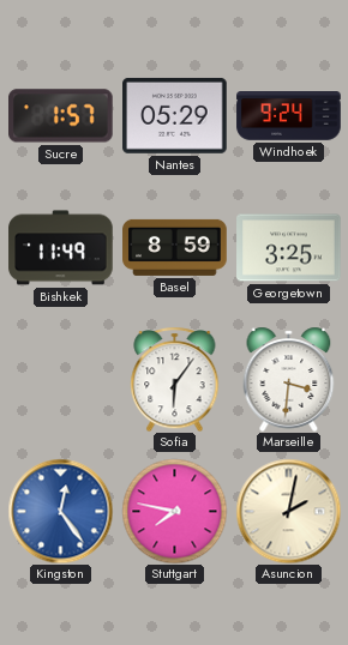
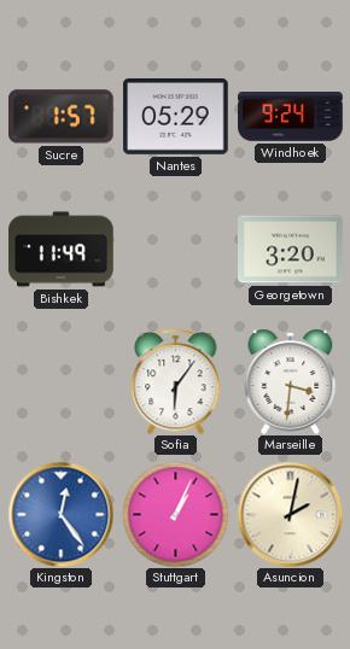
Basel: 8:59 -> none (175, 247)
Georgetown: 3:25 -> 3:20 (291, 250)
Stuttgart: 7:47 -> 1:04 (175, 514)
